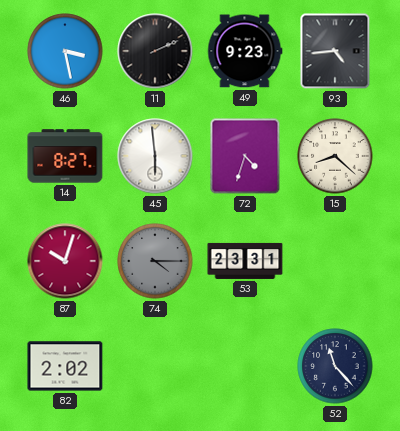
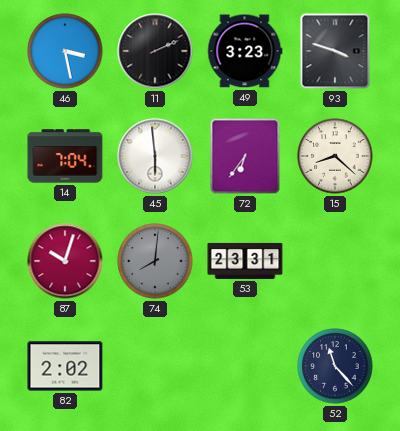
49: 9:23 -> 3:23 (245, 51)
93: 4:44 -> 3:48 (335, 51)
14: 8:27 -> 7:04 (65, 156)
72: 4:33 -> 6:36 (245, 156)
74: 4:15 -> 8:01 (155, 261)
